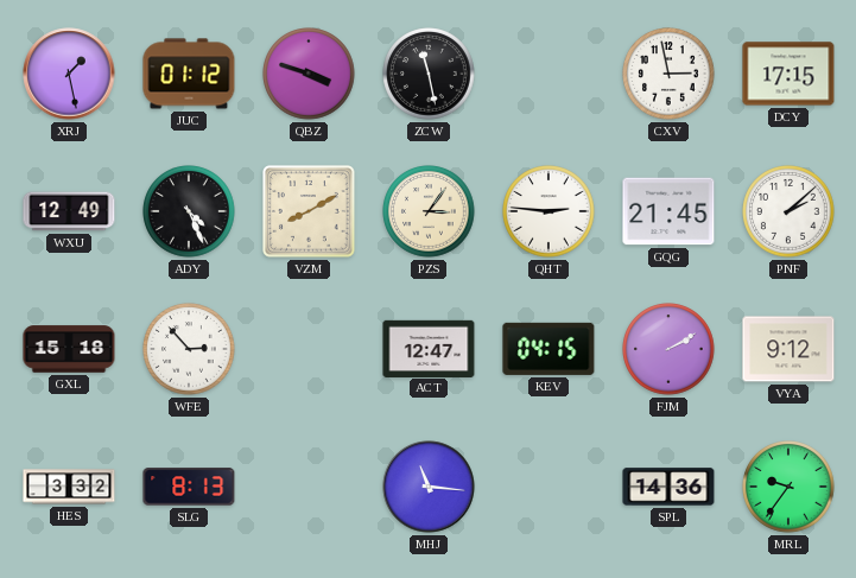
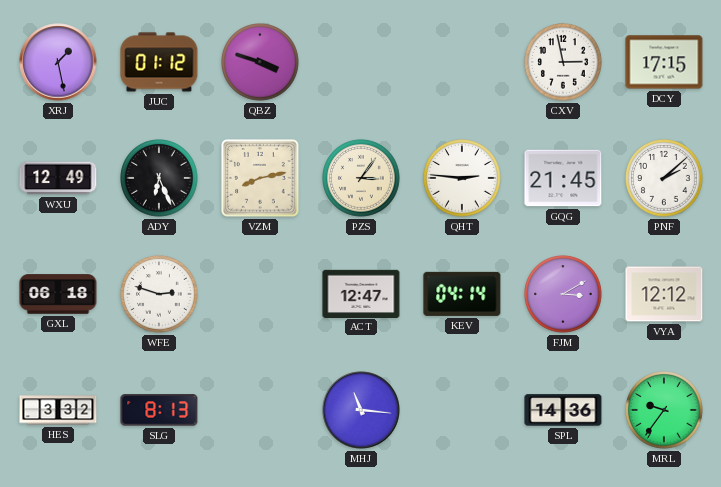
ZCW: 11:28 -> none (429, 74)
ADY: 4:26 -> 6:26 (159, 178)
VZM: 8:10 -> 8:13 (261, 179)
GXL: 15:18 -> 06:18 (58, 294)
WFE: 2:53 -> 2:48 (159, 294)
KEV: 04:15 -> 04:14 (462, 294)
FJM: 2:10 -> 3:10 (563, 294)
VYA: 9:12 -> 12:12 (664, 294)
